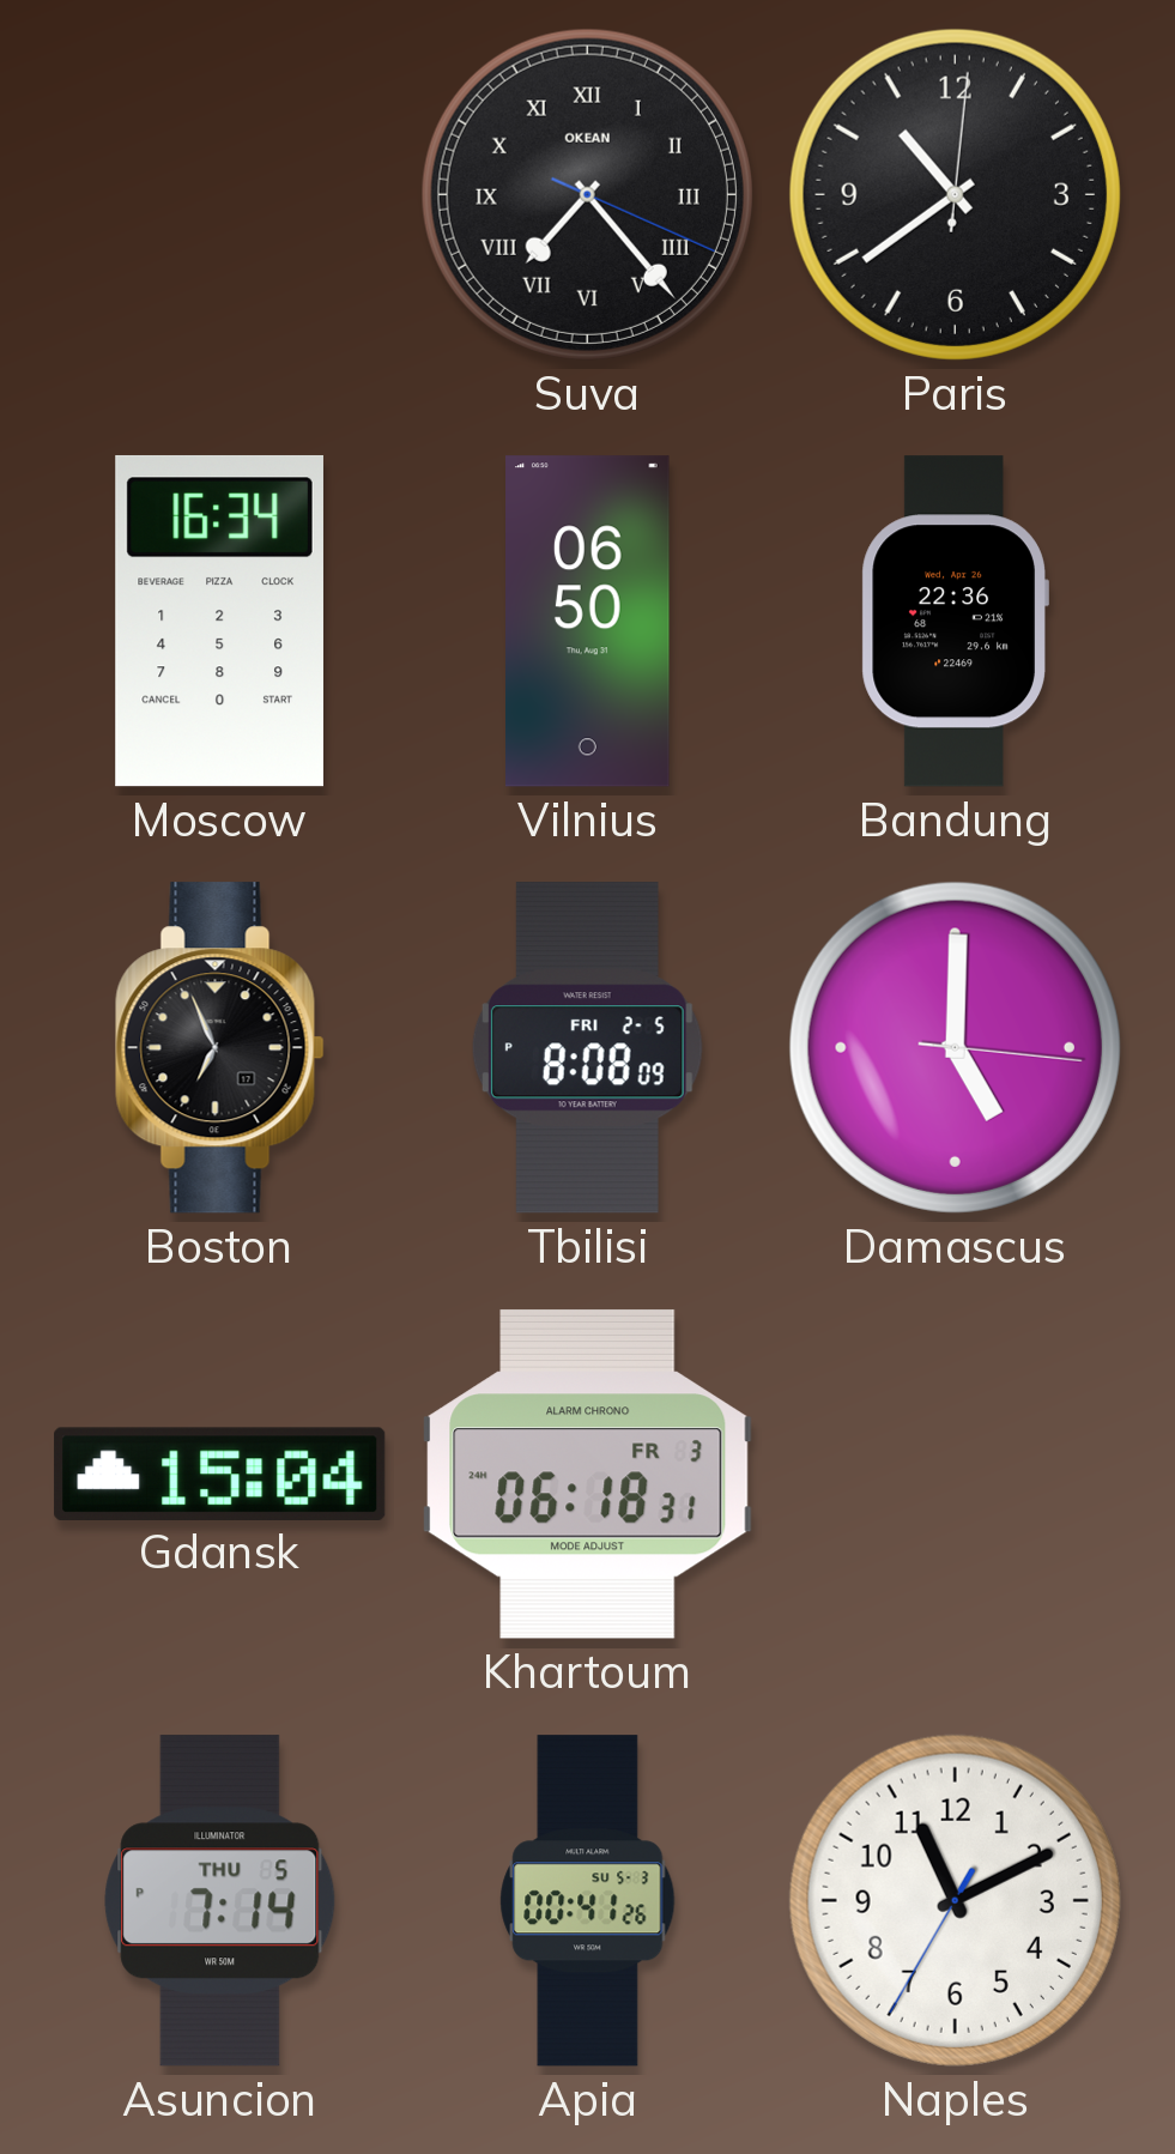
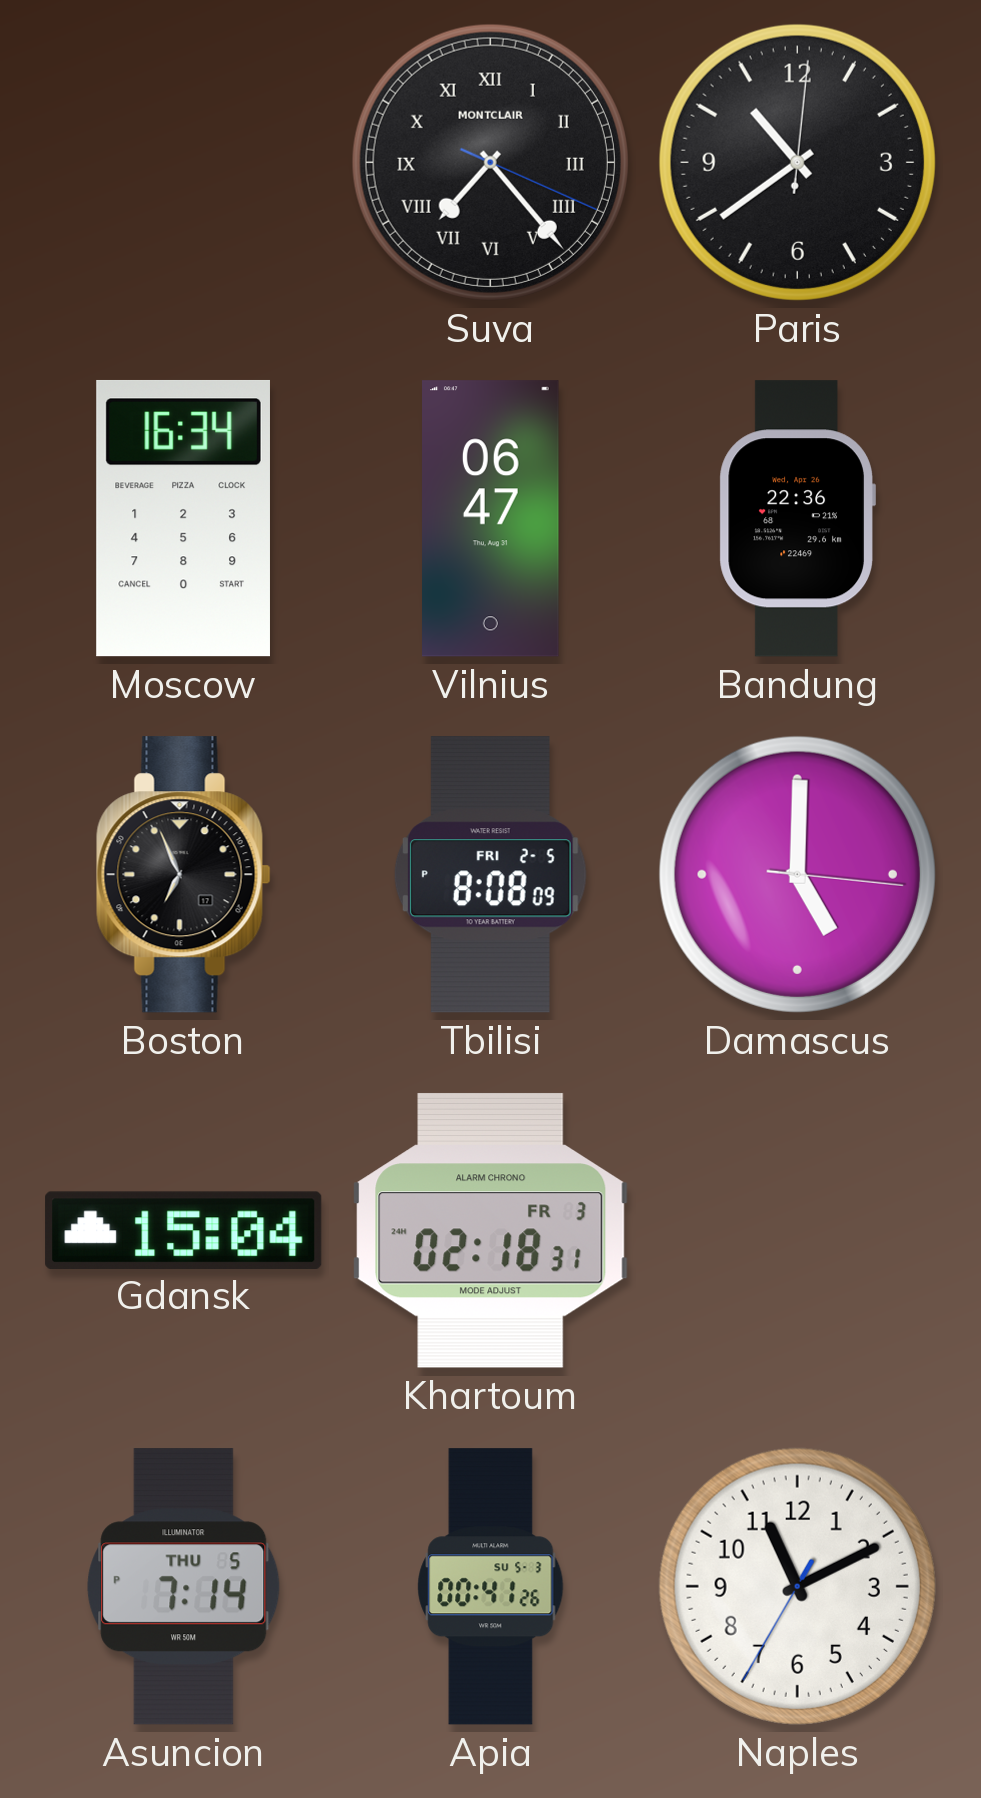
Suva brand: OKEAN -> MONTCLAIR (490, 162)
Vilnius: 06:50 -> 06:47 (491, 519)
Khartoum: 06:18 -> 02:18 (491, 1230)
